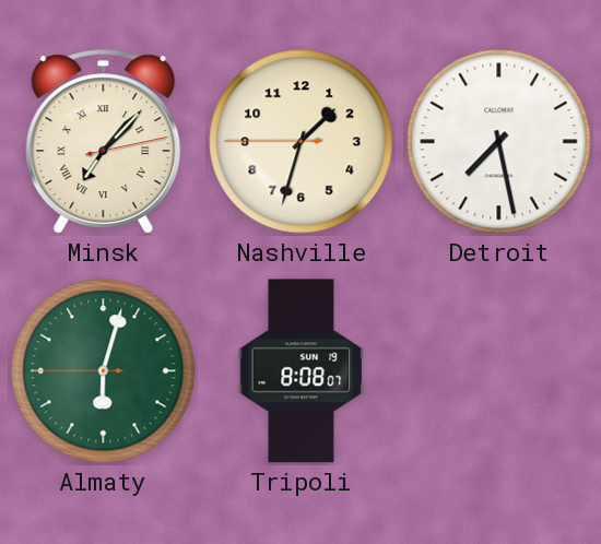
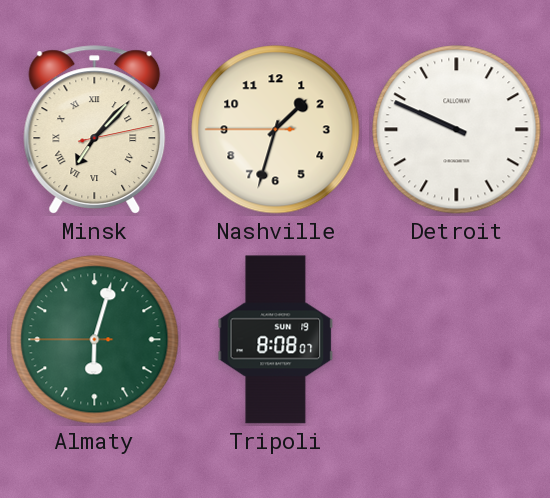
Detroit: 7:28 -> 9:49 (457, 130)
